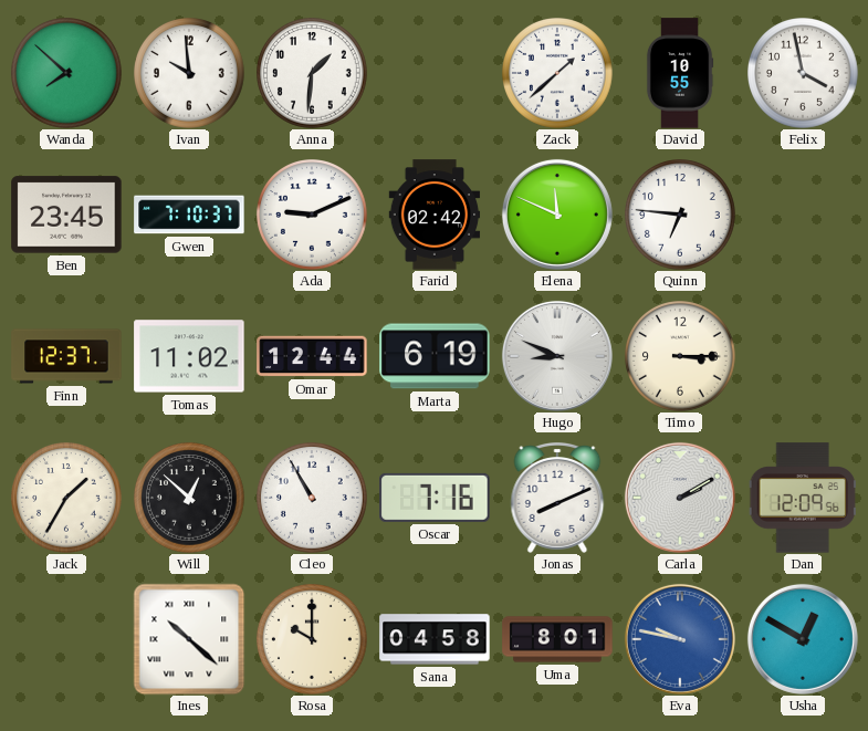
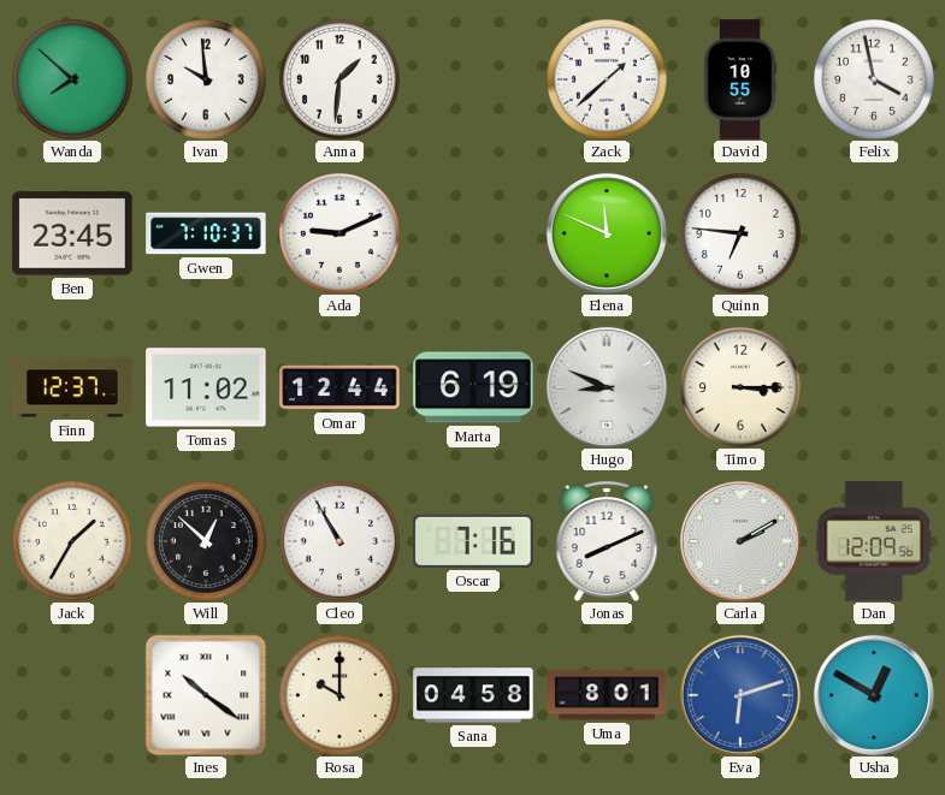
Farid: 02:42 -> none (435, 215)
Ines: 10:22 -> 10:21 (206, 695)
Eva: 9:47 -> 6:12 (740, 695)
